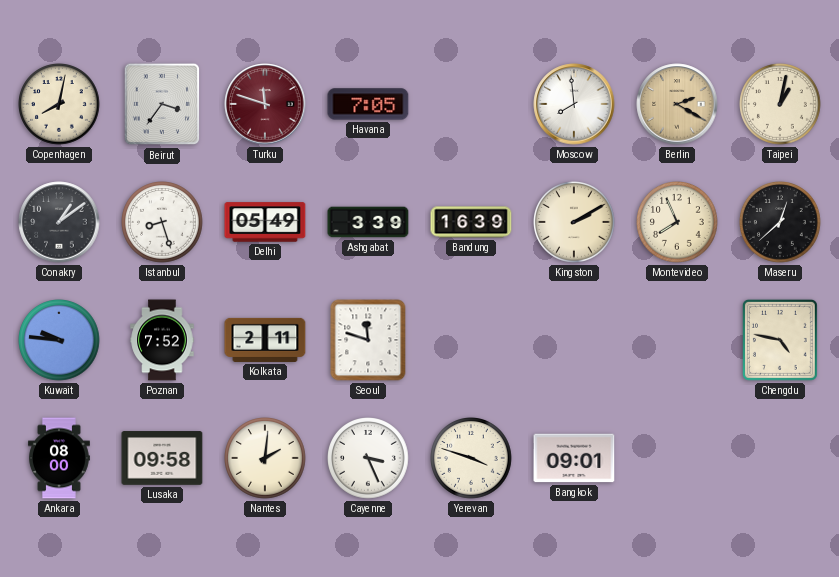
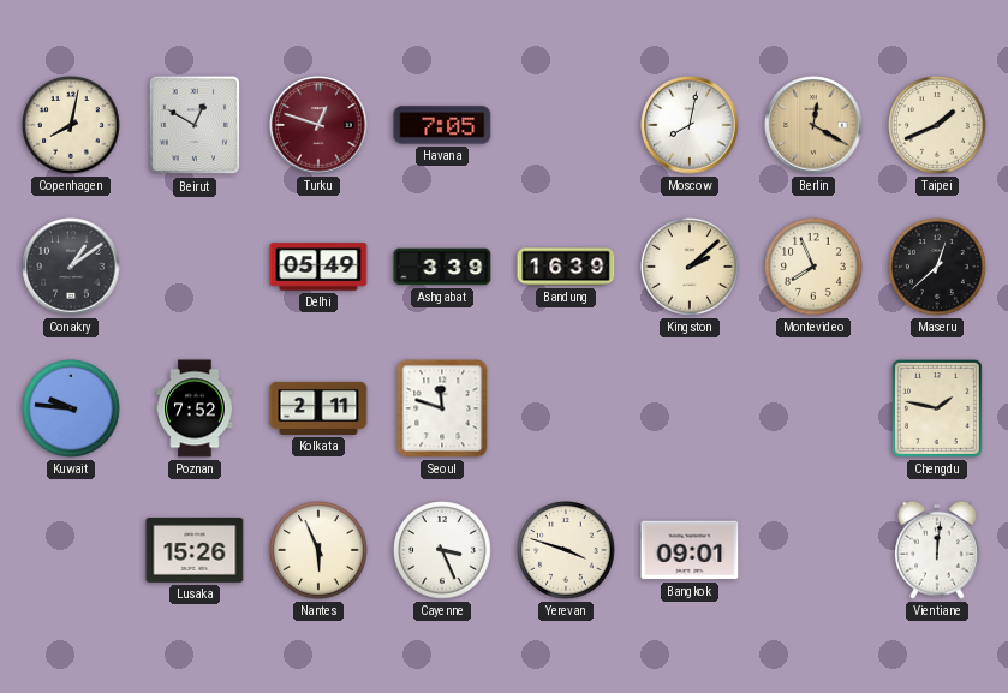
Beirut: 3:36 -> 12:50 (195, 125)
Turku: 11:48 -> 12:48 (318, 125)
Moscow: 7:59 -> 8:02 (690, 125)
Berlin: 2:20 -> 12:20 (813, 125)
Taipei: 1:02 -> 1:41 (938, 126)
Istanbul: 8:27 -> none (163, 223)
Kingston: 2:10 -> 2:08 (691, 268)
Chengdu: 4:47 -> 1:47 (937, 408)
Ankara: 08:00 -> none (59, 458)
Lusaka: 09:58 -> 15:26 (195, 550)
Nantes: 2:01 -> 5:56 (320, 551)
Vientiane: none -> 12:01 (937, 550)
